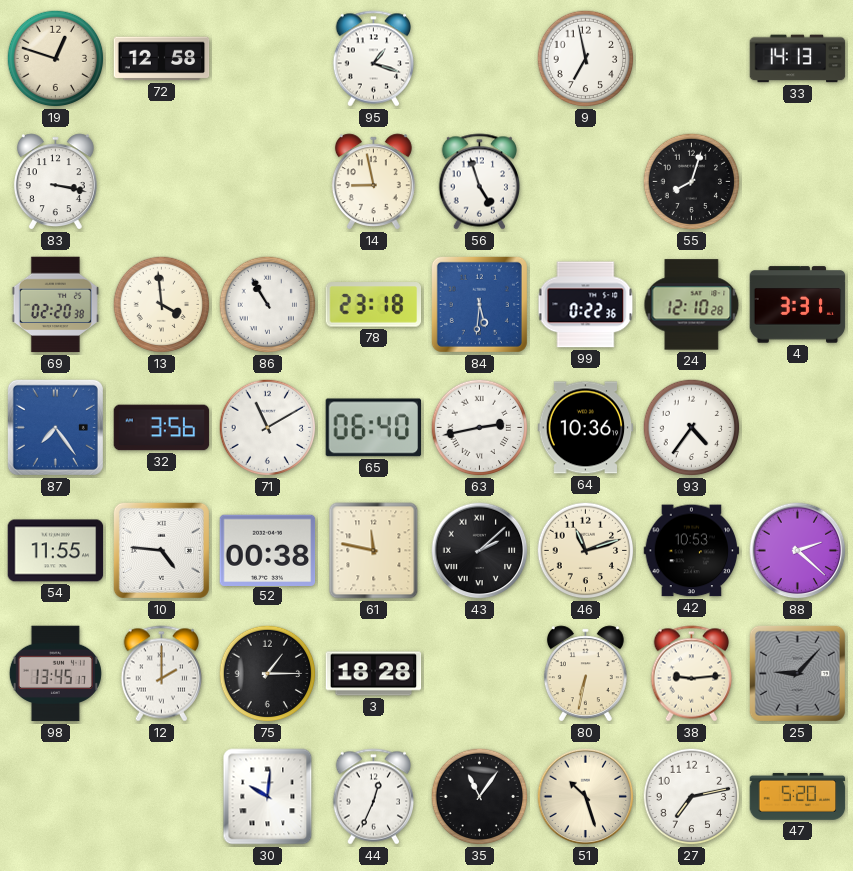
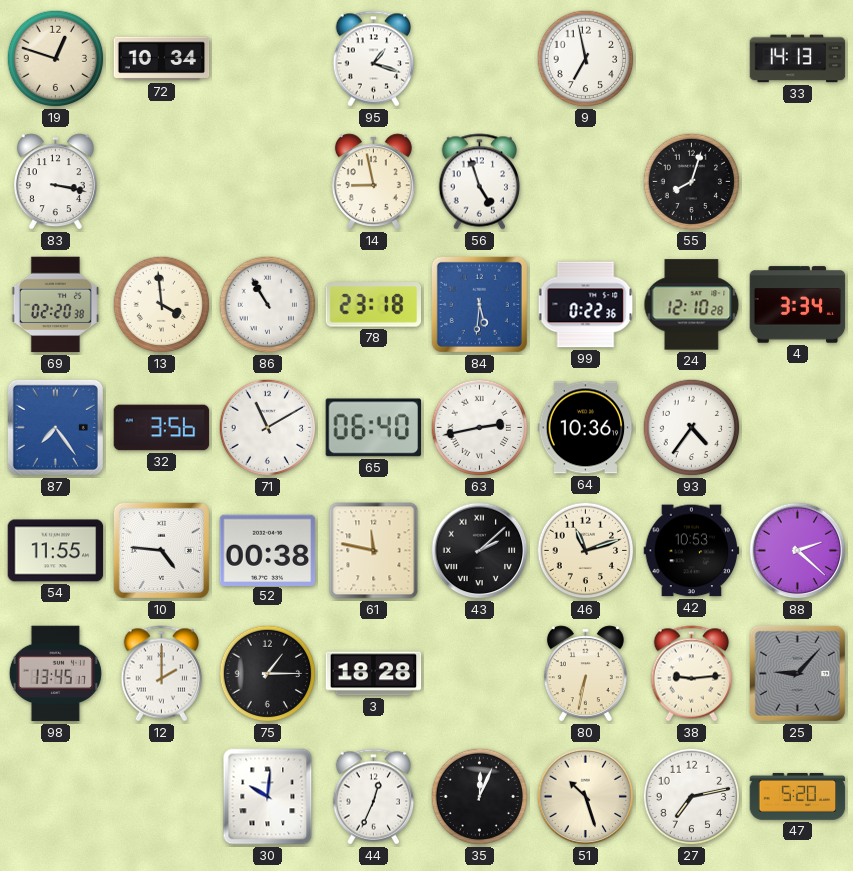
72: 12:58 -> 10:34 (162, 59)
4: 3:31 -> 3:34 (798, 305)
35: 11:06 -> 12:04 (480, 797)
